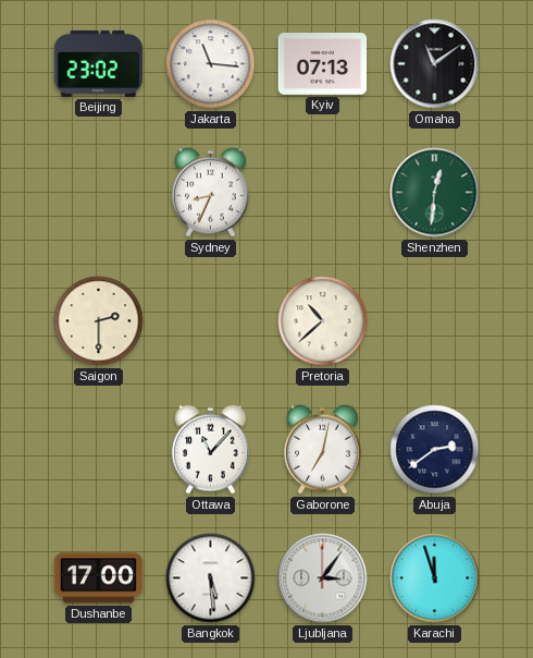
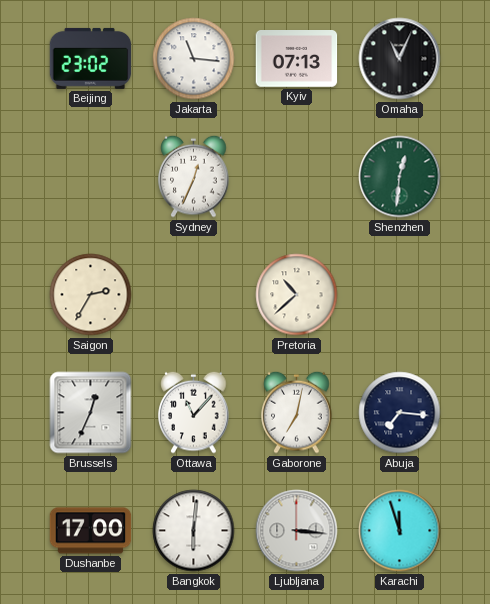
Omaha: 11:09 -> 11:04 (400, 59)
Sydney: 8:34 -> 12:34 (194, 176)
Saigon: 2:30 -> 2:35 (91, 295)
Brussels: none -> 12:34 (91, 413)
Abuja: 2:39 -> 7:16 (400, 413)
Bangkok: 5:29 -> 6:01 (194, 531)
Ljubljana: 3:06 -> 3:16 (297, 531)
